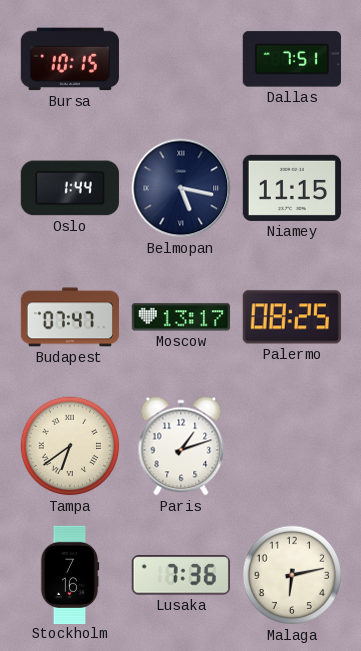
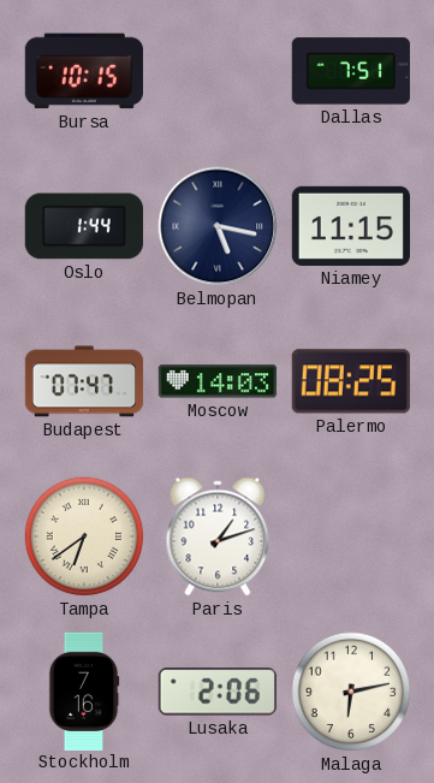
Moscow: 13:17 -> 14:03 (216, 381)
Lusaka: 7:36 -> 2:06 (218, 692)
